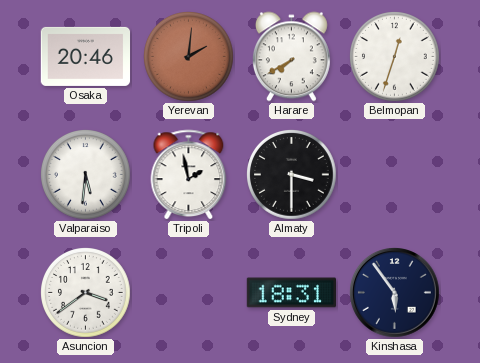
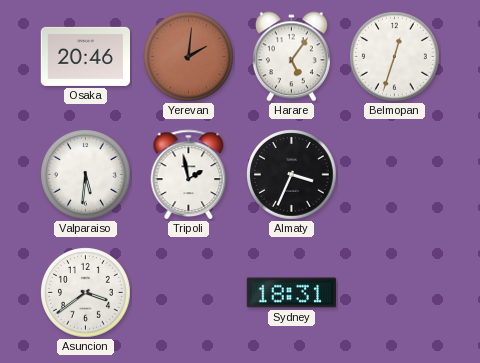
Harare: 7:40 -> 5:06 (291, 57)
Almaty: 3:30 -> 3:34 (292, 175)
Kinshasa: 5:54 -> none (395, 293)
